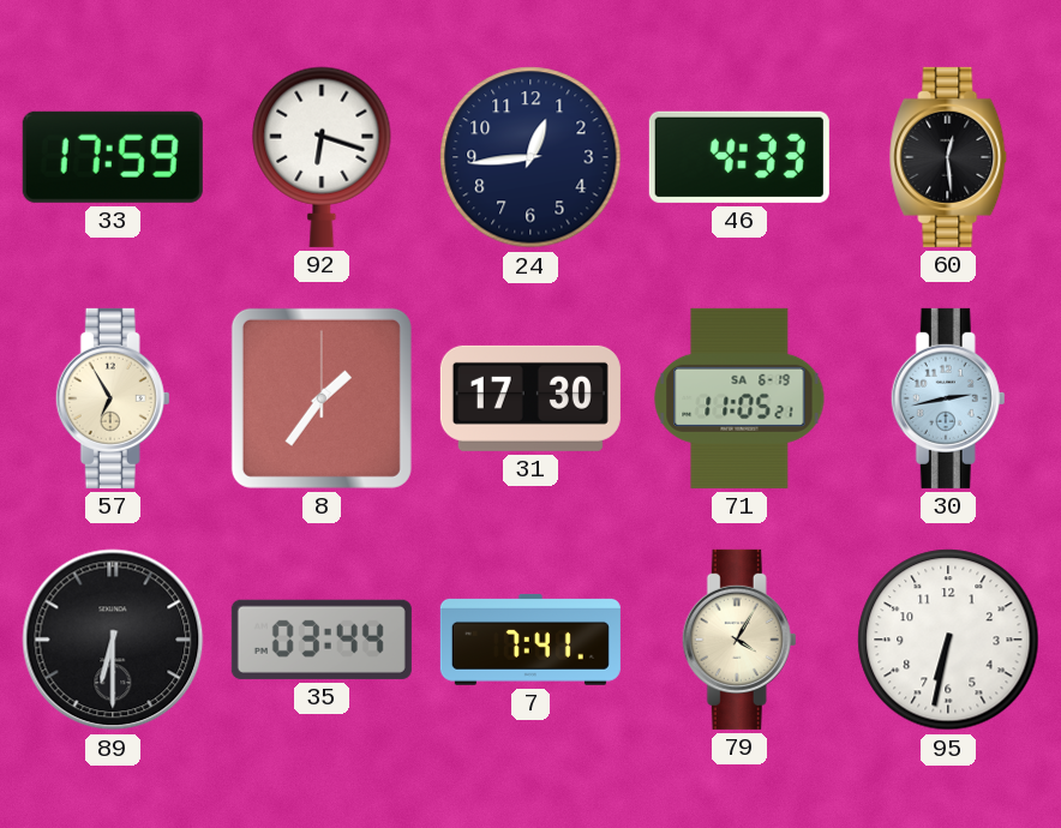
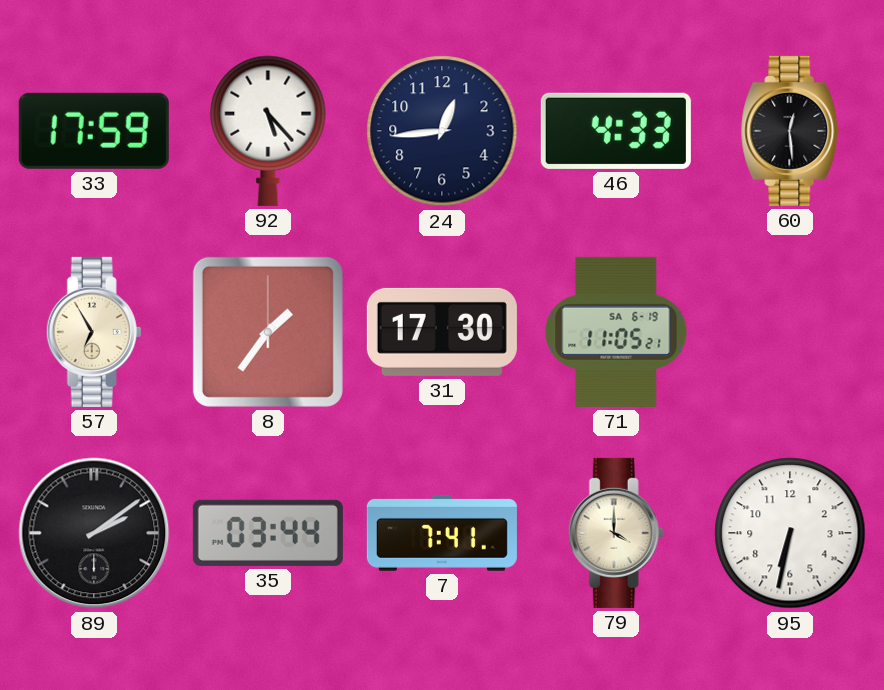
92: 6:18 -> 5:23 (268, 131)
30: 2:43 -> none (948, 398)
89: 6:30 -> 2:09 (94, 533)
79: 4:05 -> 4:00 (616, 533)
